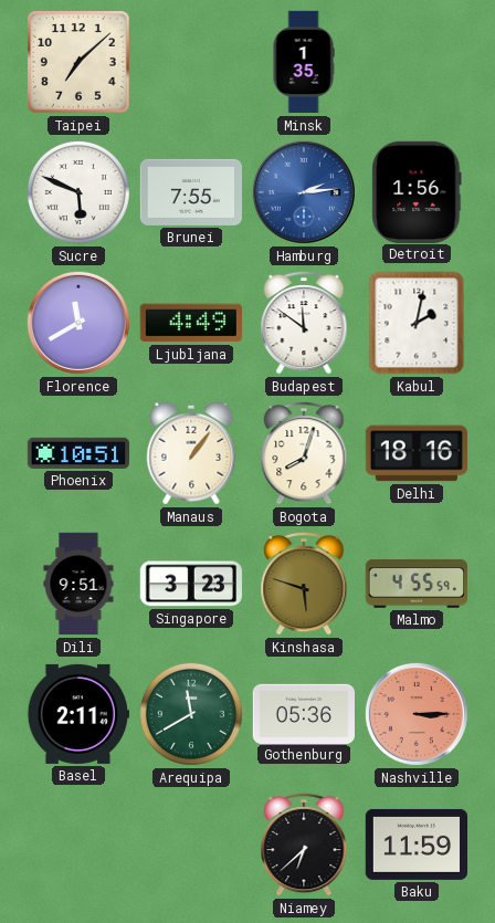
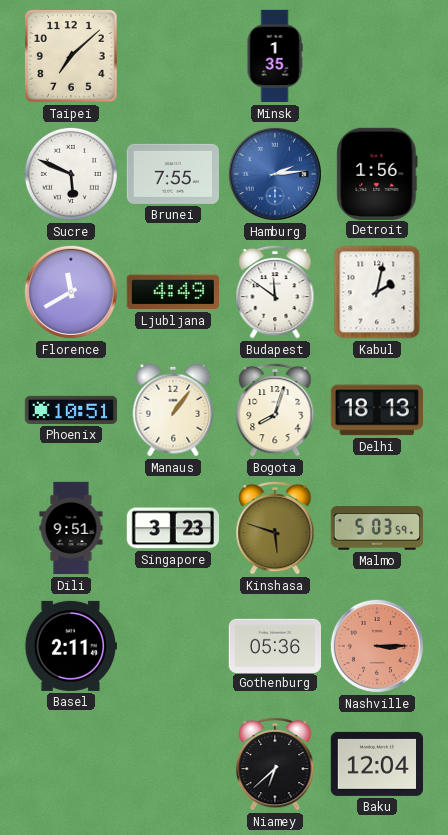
Delhi: 18:16 -> 18:13 (376, 410)
Malmo: 4:55 -> 5:03 (376, 528)
Arequipa: 11:40 -> none (191, 714)
Baku: 11:59 -> 12:04 (376, 764)
